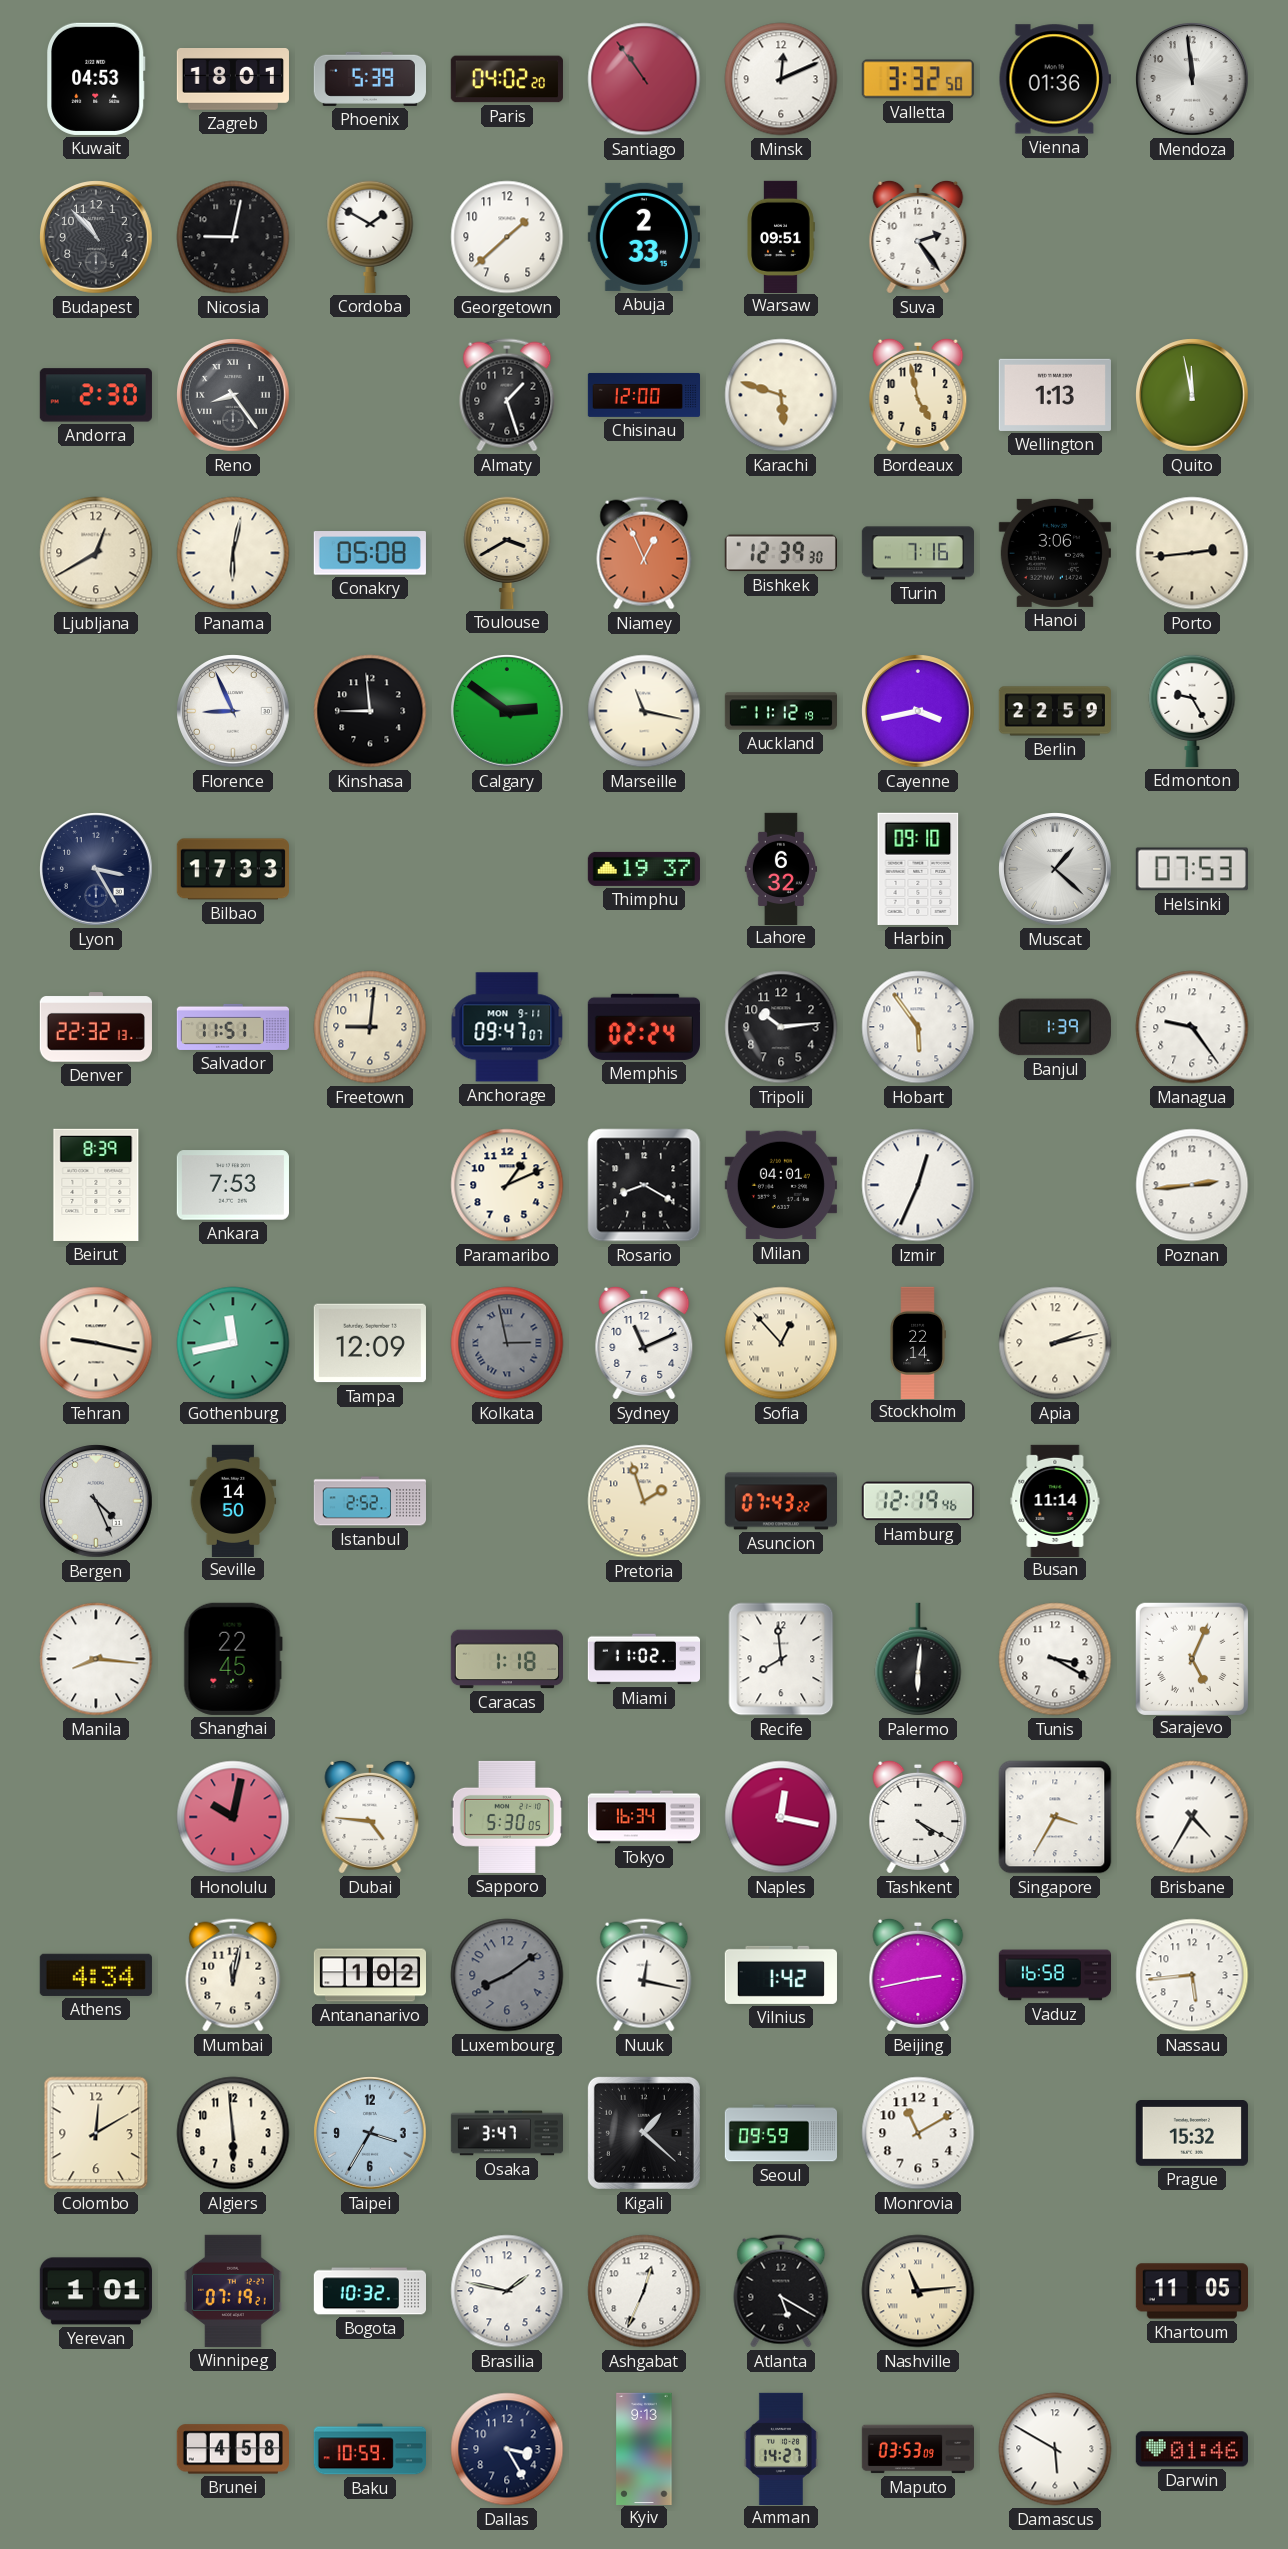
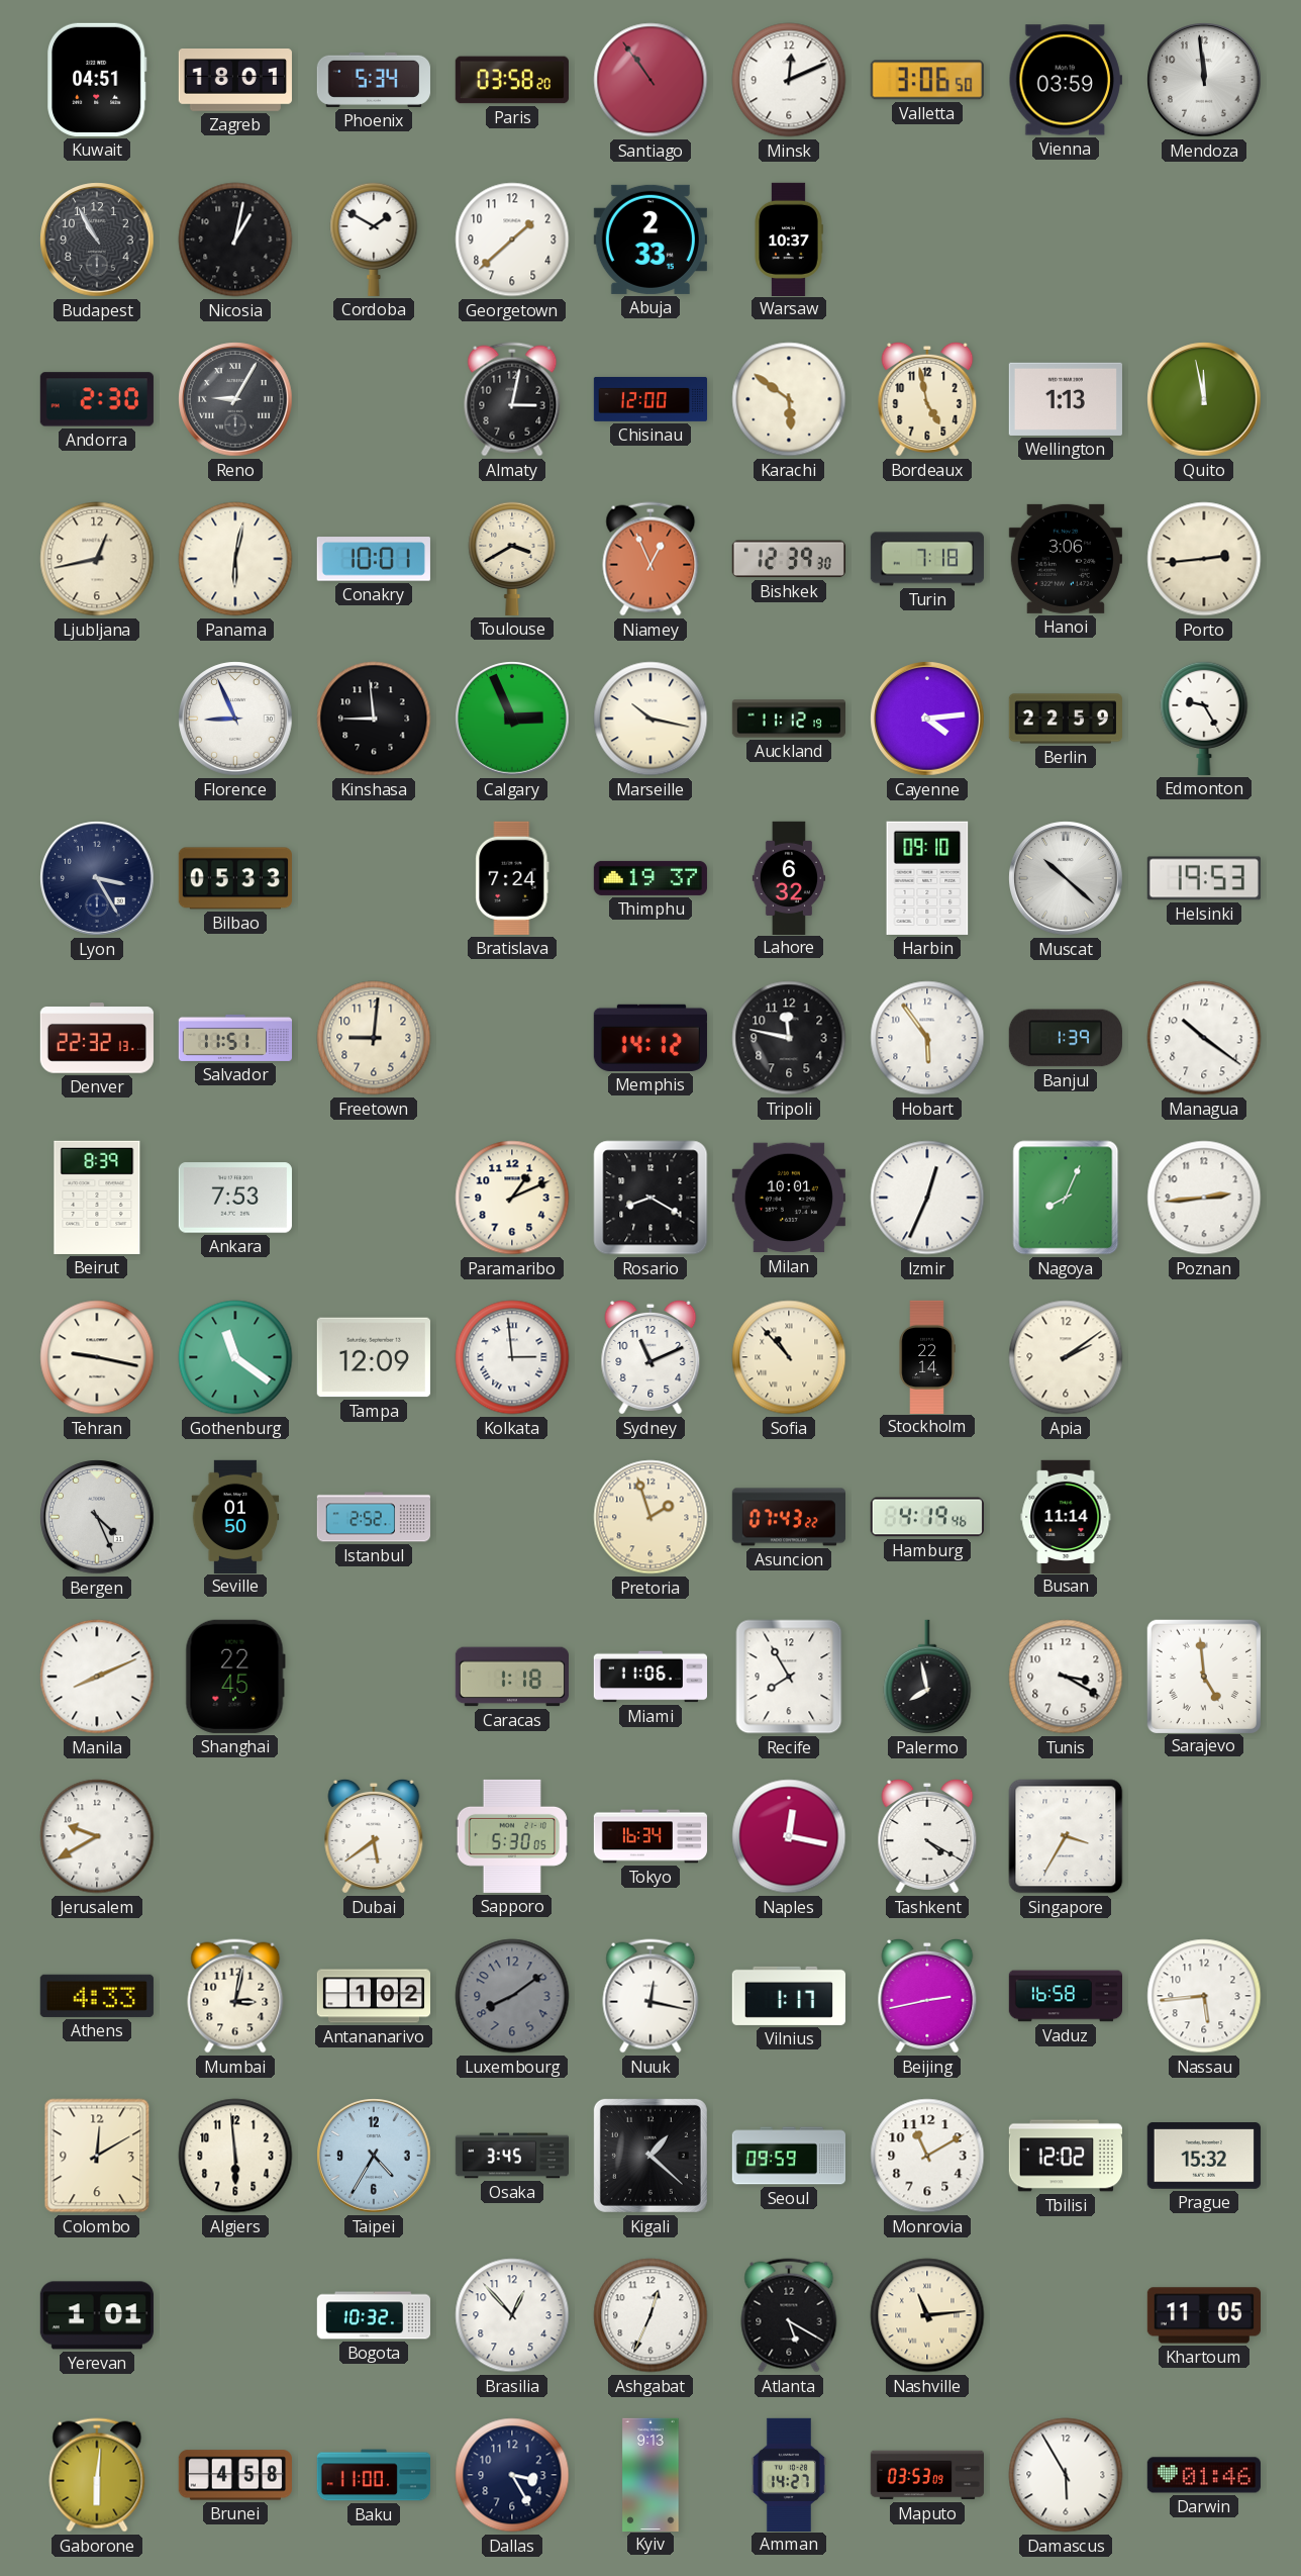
Kuwait: 04:53 -> 04:51 (98, 80)
Phoenix: 5:39 -> 5:34 (374, 80)
Paris: 04:02 -> 03:58 (512, 80)
Valletta: 3:32 -> 3:06 (927, 80)
Vienna: 01:36 -> 03:59 (1066, 80)
Budapest: 10:53 -> 10:55 (97, 240)
Nicosia: 9:02 -> 1:02 (235, 240)
Warsaw: 09:51 -> 10:37 (789, 238)
Suva: 2:24 -> none (918, 237)
Reno: 8:24 -> 9:05 (235, 399)
Almaty: 1:27 -> 3:02 (512, 399)
Karachi: 5:48 -> 5:51 (789, 399)
Ljubljana: 12:40 -> 12:43 (97, 559)
Conakry: 05:08 -> 10:01 (374, 559)
Turin: 7:16 -> 7:18 (926, 559)
Calgary: 2:51 -> 2:56 (512, 719)
Marseille: 11:17 -> 10:17 (650, 719)
Cayenne: 3:43 -> 4:14 (927, 719)
Bilbao: 17:33 -> 05:33 (235, 878)
Bratislava: none -> 7:24 (512, 878)
Muscat: 1:22 -> 10:22 (1066, 878)
Helsinki: 07:53 -> 19:53 (1204, 878)
Anchorage: 09:47 -> none (507, 1027)
Memphis: 02:24 -> 14:12 (650, 1038)
Tripoli: 10:14 -> 11:47 (789, 1038)
Managua: 9:24 -> 10:21 (1204, 1038)
Milan: 04:01 -> 10:01 (789, 1198)
Nagoya: none -> 8:04 (1066, 1198)
Gothenburg: 11:43 -> 11:21 (235, 1357)
Kolkata: 2:58 -> 2:59 (512, 1357)
Kolkata dial: grey -> white (512, 1357)
Sofia: 12:53 -> 10:53 (789, 1357)
Apia: 2:13 -> 2:09 (1066, 1357)
Seville: 14:50 -> 01:50 (235, 1516)
Hamburg: 12:19 -> 4:19 (927, 1517)
Manila: 8:16 -> 8:11 (97, 1677)
Miami: 11:02 -> 11:06 (649, 1677)
Recife: 7:59 -> 7:55 (789, 1677)
Palermo: 6:01 -> 7:58 (927, 1677)
Sarajevo: 5:04 -> 4:59 (1203, 1676)
Jerusalem: none -> 9:40 (97, 1836)
Honolulu: 10:02 -> none (233, 1817)
Dubai: 4:46 -> 5:39 (374, 1836)
Brisbane: 4:35 -> none (1192, 1817)
Athens: 4:34 -> 4:33 (97, 1996)
Mumbai: 12:02 -> 3:02 (235, 1996)
Vilnius: 1:42 -> 1:17 (789, 1996)
Taipei: 3:35 -> 4:35 (374, 2156)
Osaka: 3:47 -> 3:45 (511, 2156)
Tbilisi: none -> 12:02 (1066, 2156)
Winnipeg: 07:19 -> none (233, 2291)
Brasilia: 1:47 -> 12:53 (512, 2315)
Gaborone: none -> 6:01 (97, 2475)
Baku: 10:59 -> 11:00 (373, 2475)
Damascus: 5:50 -> 5:55 (1066, 2475)
